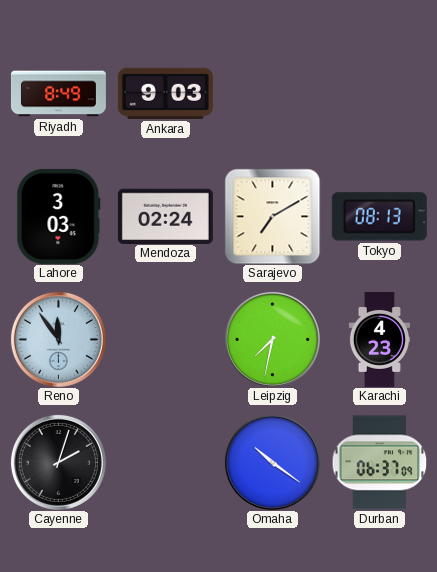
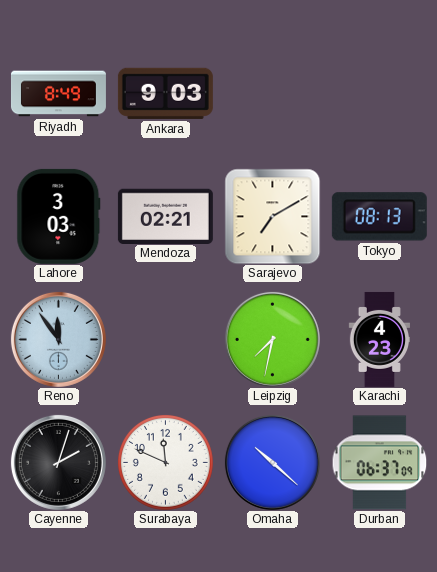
Mendoza: 02:24 -> 02:21 (165, 216)
Surabaya: none -> 11:49 (165, 462)
Omaha: 10:21 -> 10:22 (272, 462)
